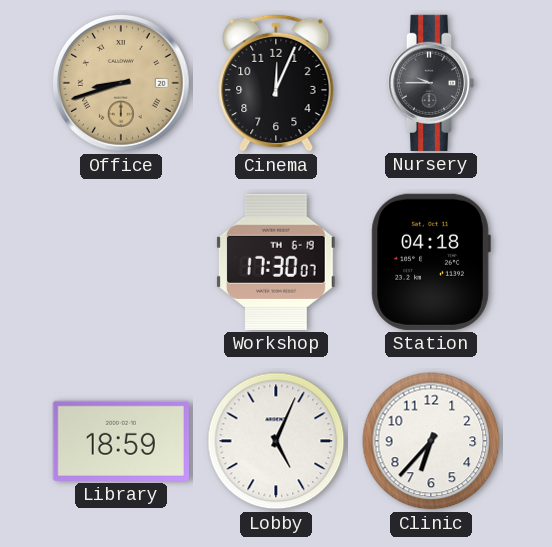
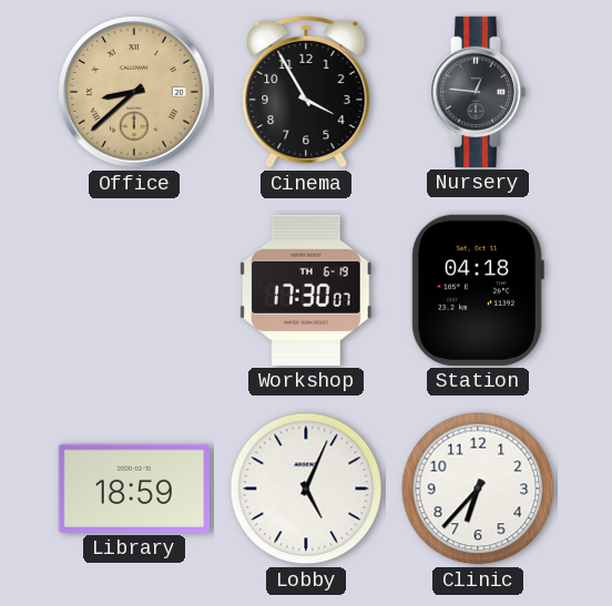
Office: 8:42 -> 8:38 (134, 92)
Cinema: 12:04 -> 3:55 (306, 92)
Nursery: 9:45 -> 12:46 (478, 92)
